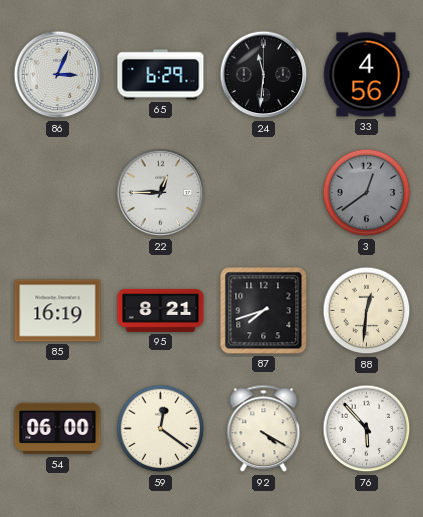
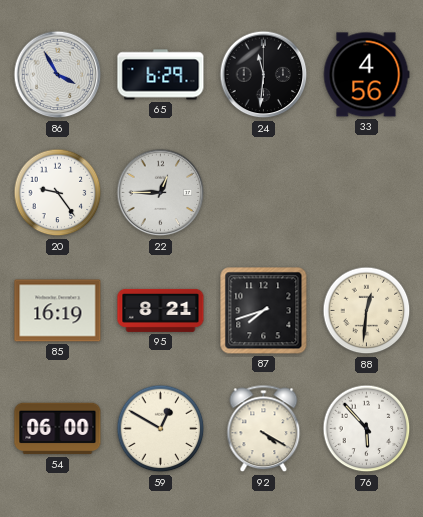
86: 3:04 -> 3:55 (58, 75)
20: none -> 9:24 (58, 193)
3: 12:39 -> none (367, 193)
59: 12:21 -> 12:50 (161, 429)
